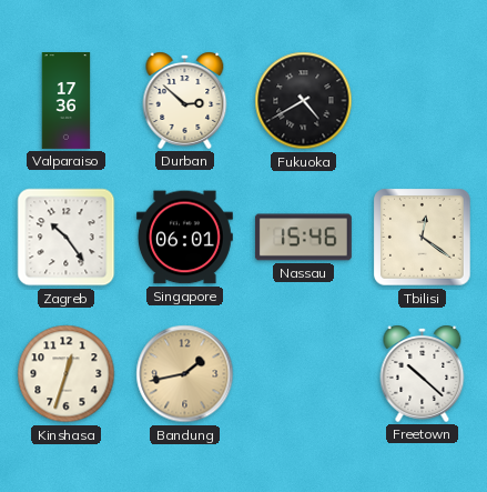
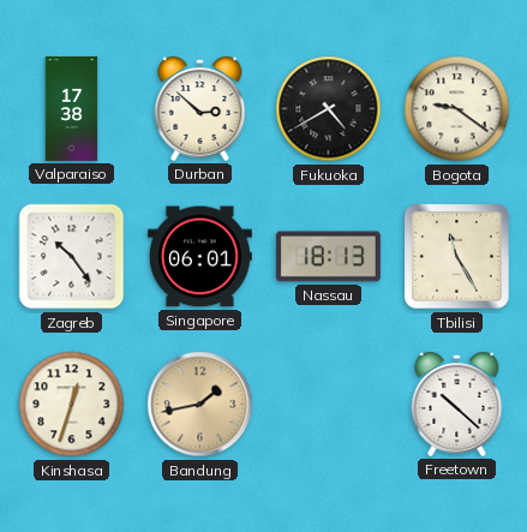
Valparaiso: 17:36 -> 17:38 (72, 109)
Bogota: none -> 9:21 (457, 109)
Nassau: 15:46 -> 18:13 (328, 257)
Tbilisi: 12:21 -> 11:25 (457, 257)
